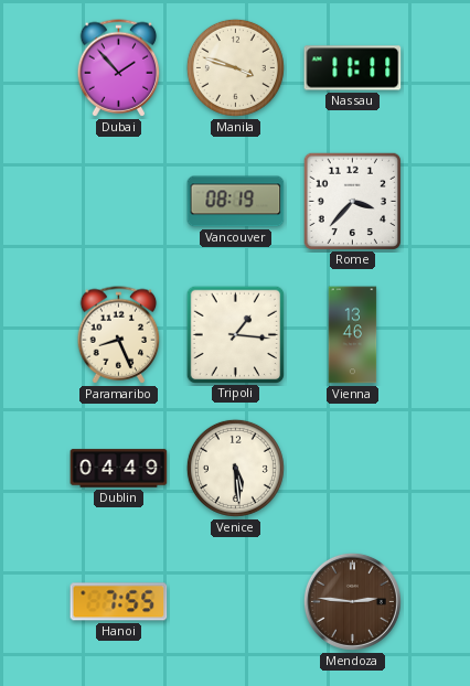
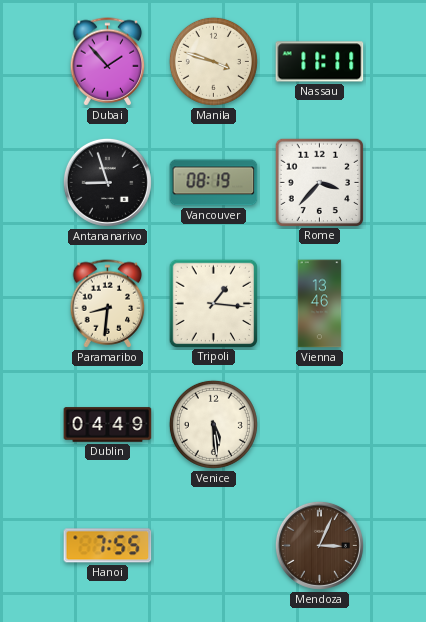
Antananarivo: none -> 8:57 (107, 182)
Paramaribo: 8:26 -> 8:31 (108, 304)
Mendoza: 2:46 -> 3:04 (319, 545)
